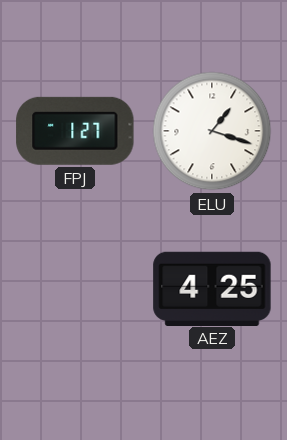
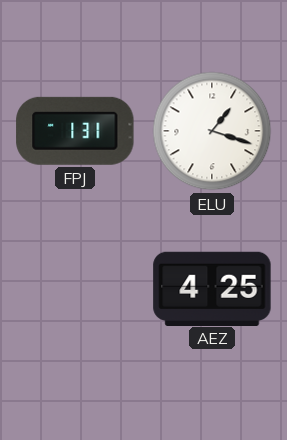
FPJ: 1:27 -> 1:31 (75, 131)
